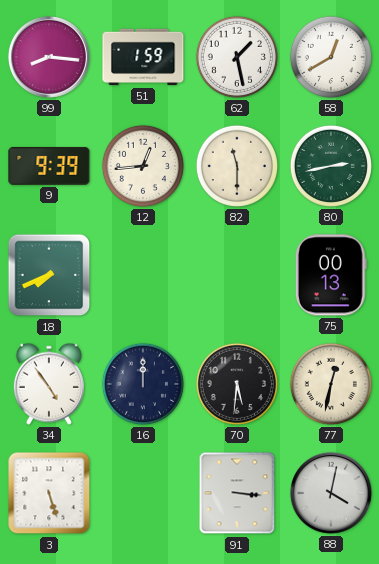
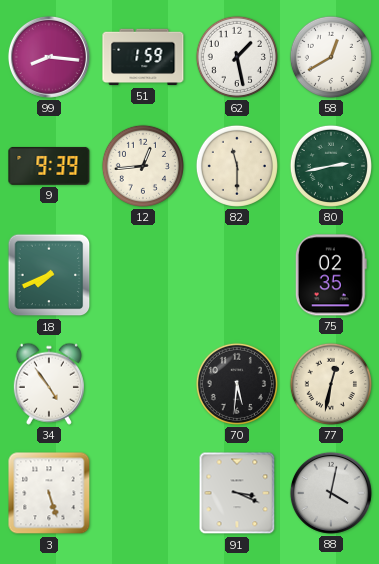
75: 00:13 -> 02:35 (331, 275)
16: 12:00 -> none (143, 384)
91: 3:16 -> 3:19 (237, 493)
